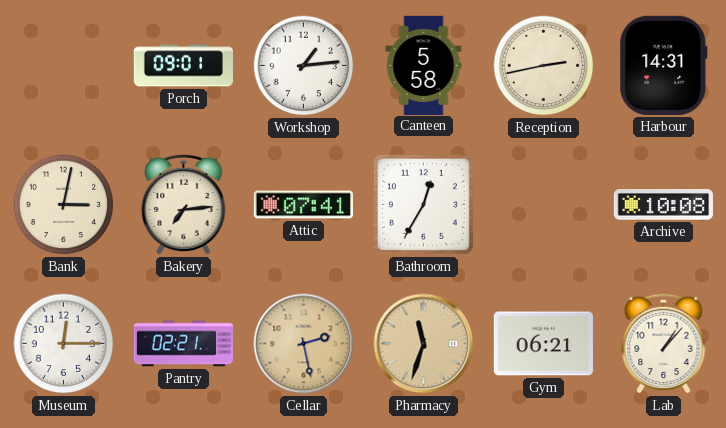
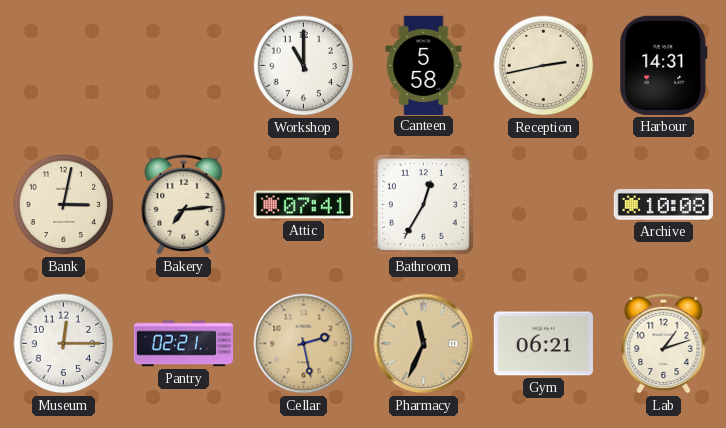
Porch: 09:01 -> none (183, 66)
Workshop: 1:14 -> 11:00 (304, 66)
Pharmacy: 11:33 -> 11:34 (424, 344)
Lab: 1:07 -> 1:12 (664, 343)
